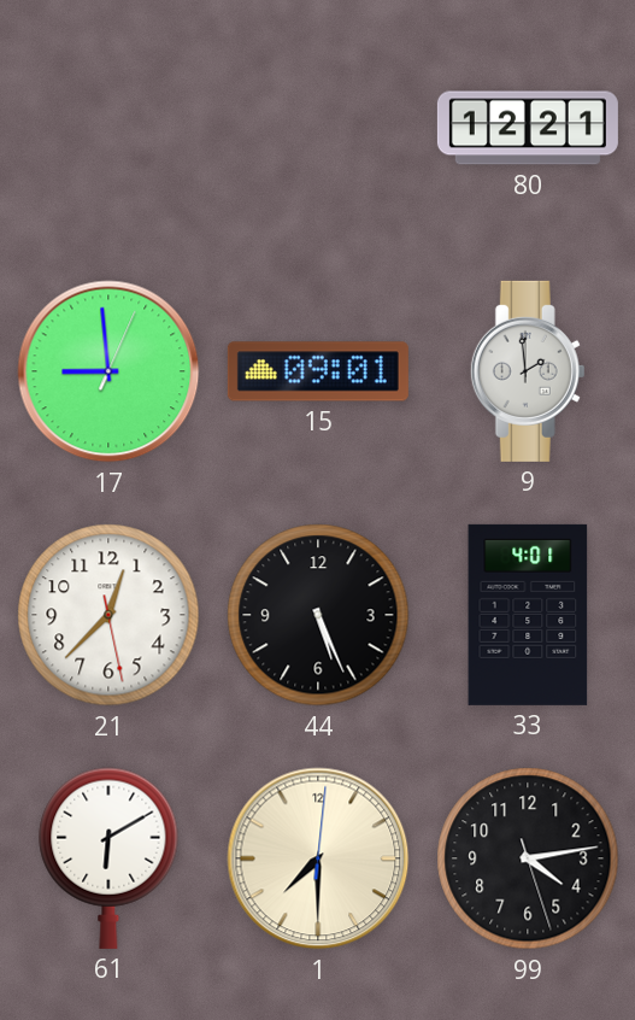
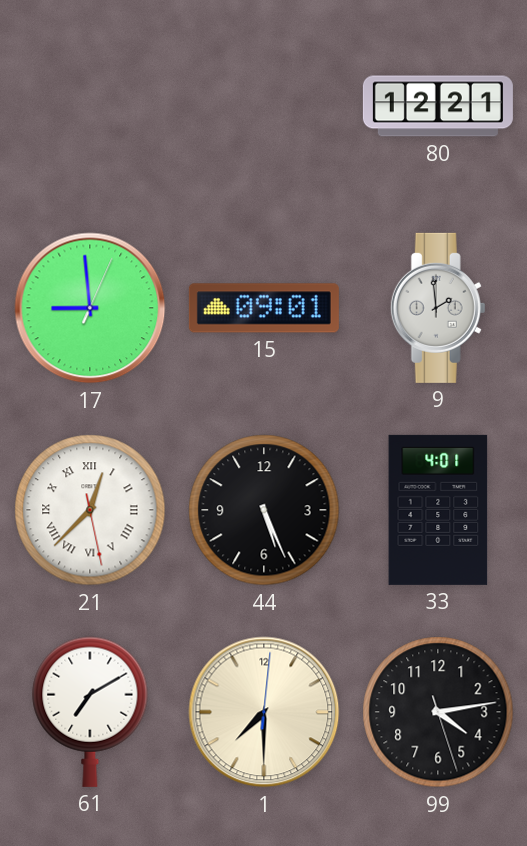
21 numerals: Arabic -> Roman (90, 510)
61: 6:10 -> 7:10 (90, 712)
